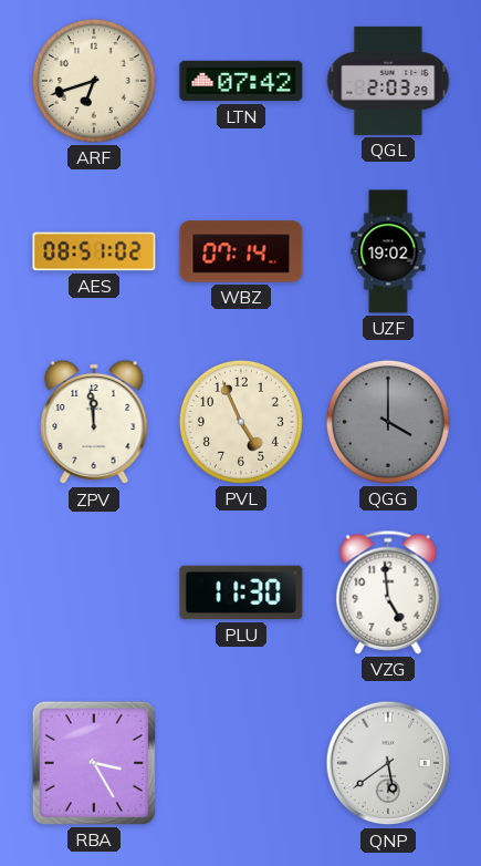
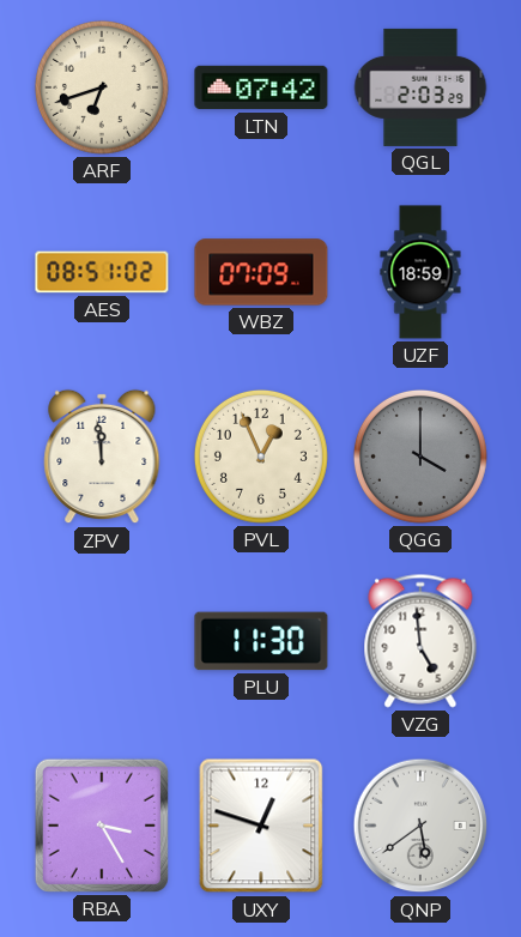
WBZ: 07:14 -> 07:09 (261, 272)
UZF: 19:02 -> 18:59 (420, 272)
PVL: 4:56 -> 12:56 (261, 457)
UXY: none -> 12:48 (261, 826)
